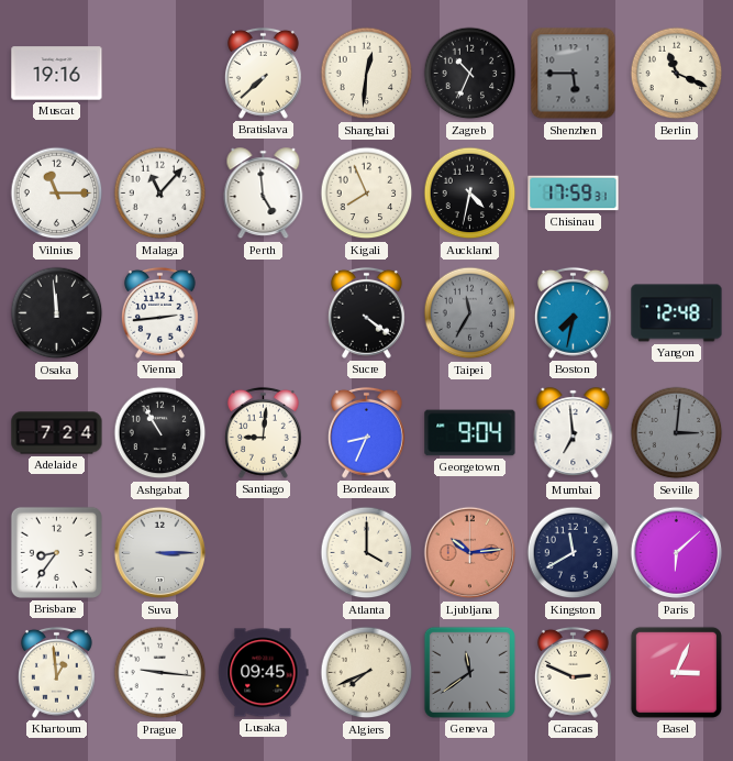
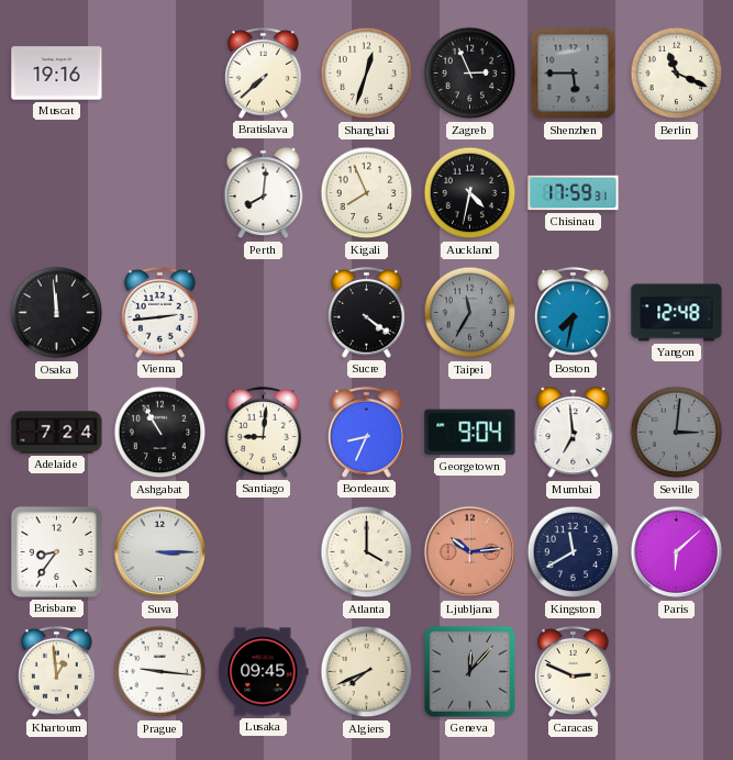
Shanghai: 12:31 -> 12:33 (367, 74)
Zagreb: 10:34 -> 2:56 (470, 74)
Vilnius: 11:15 -> none (57, 194)
Malaga: 11:07 -> none (160, 194)
Perth: 4:59 -> 8:01 (264, 193)
Geneva: 11:39 -> 12:07 (469, 671)
Basel: 3:04 -> none (676, 672)
